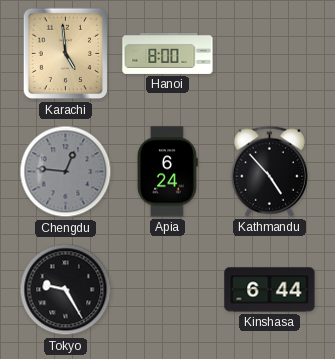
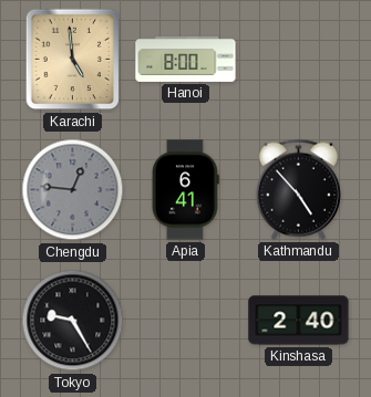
Apia: 6:24 -> 6:41 (185, 190)
Kinshasa: 6:44 -> 2:40 (299, 321)
